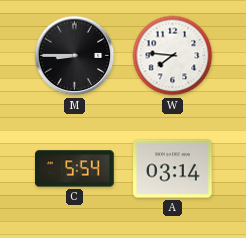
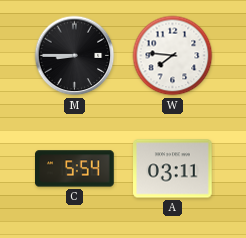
A: 03:14 -> 03:11 (173, 169)
